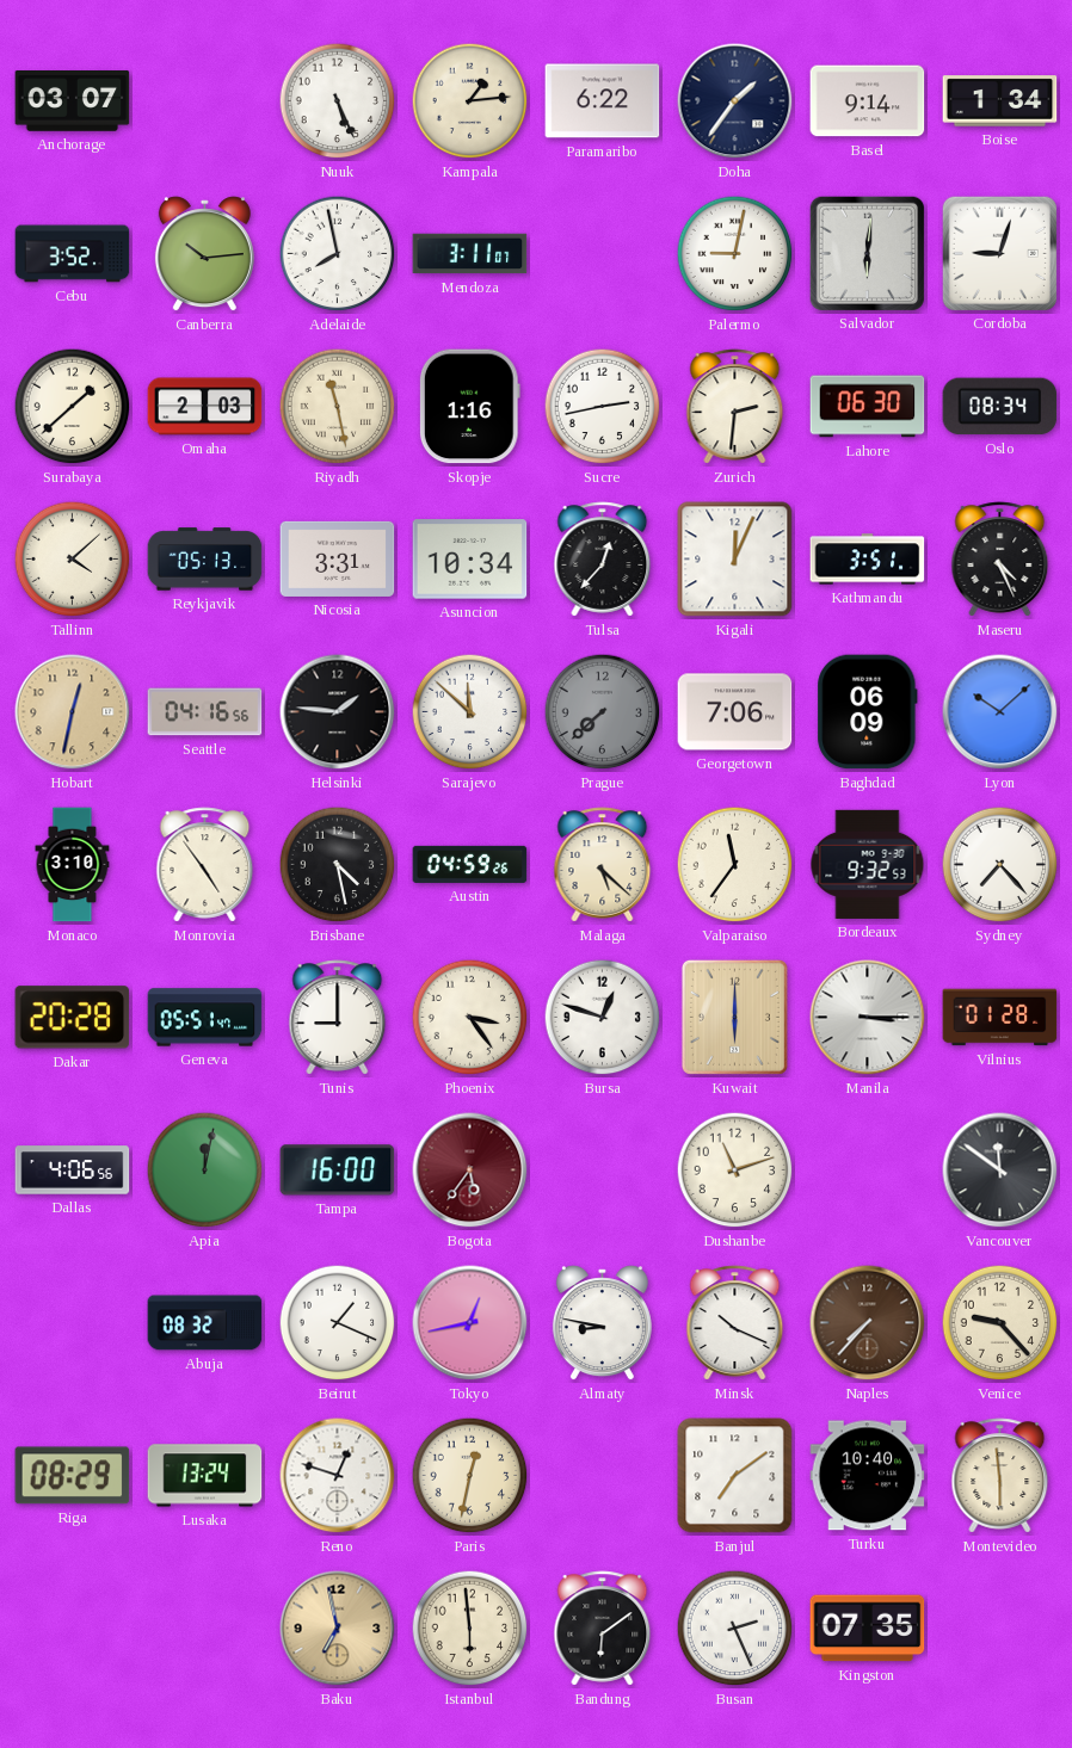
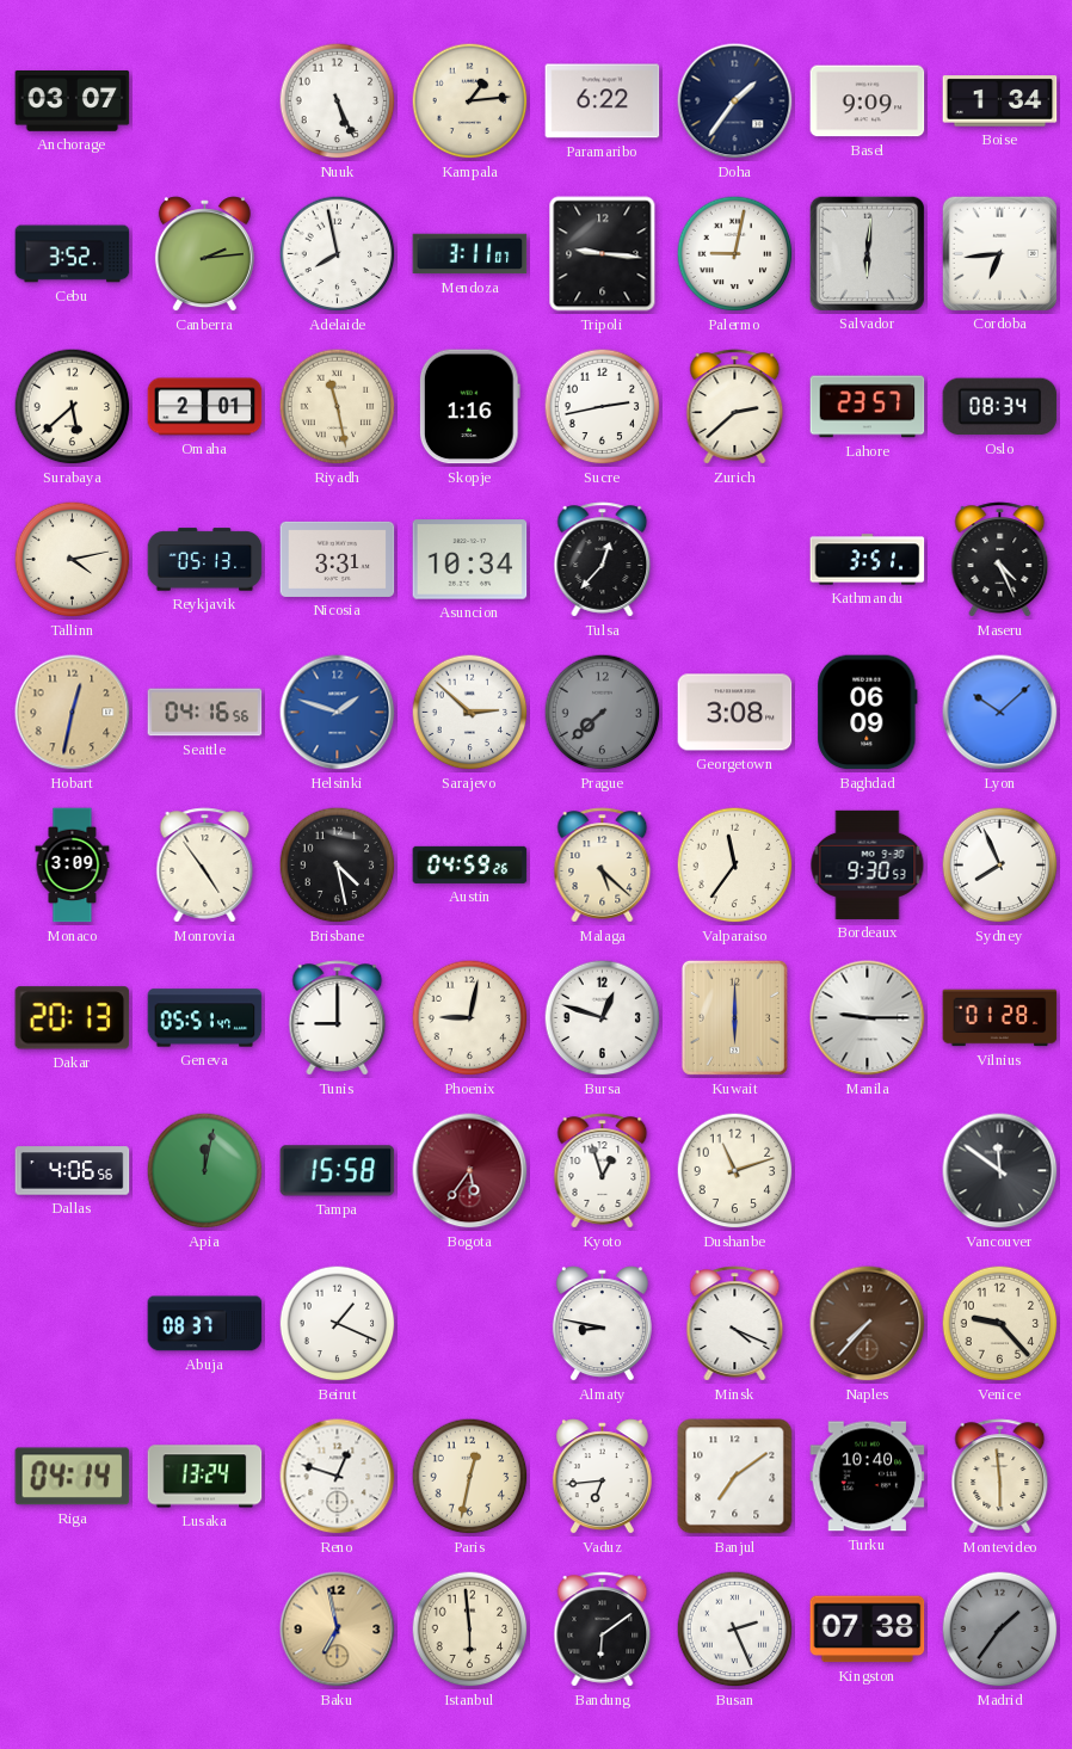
Basel: 9:14 -> 9:09 (868, 101)
Canberra: 10:14 -> 2:14 (204, 254)
Tripoli: none -> 9:16 (603, 254)
Cordoba: 9:03 -> 6:44 (999, 253)
Surabaya: 1:38 -> 5:38 (73, 407)
Omaha: 2:03 -> 2:01 (205, 407)
Zurich: 2:31 -> 2:38 (735, 407)
Lahore: 06:30 -> 23:57 (868, 407)
Tallinn: 4:08 -> 4:13 (73, 560)
Kigali: 12:04 -> none (735, 560)
Helsinki: 1:46 -> 1:48 (338, 713)
Helsinki dial: black -> blue (338, 713)
Sarajevo: 11:52 -> 2:52 (470, 713)
Georgetown: 7:06 -> 3:08 (735, 713)
Monaco: 3:10 -> 3:09 (73, 866)
Bordeaux: 9:32 -> 9:30 (868, 864)
Sydney: 7:23 -> 7:56 (1000, 866)
Dakar: 20:28 -> 20:13 (73, 1018)
Phoenix: 3:24 -> 9:02 (470, 1018)
Manila: 3:15 -> 9:15 (868, 1018)
Tampa: 16:00 -> 15:58 (338, 1171)
Kyoto: none -> 12:57 (603, 1171)
Abuja: 08:32 -> 08:37 (205, 1324)
Tokyo: 12:43 -> none (470, 1323)
Minsk: 10:19 -> 4:19 (735, 1324)
Riga: 08:29 -> 04:14 (73, 1477)
Vaduz: none -> 6:44 (602, 1477)
Kingston: 07:35 -> 07:38 (868, 1630)
Madrid: none -> 1:36 (1000, 1630)
